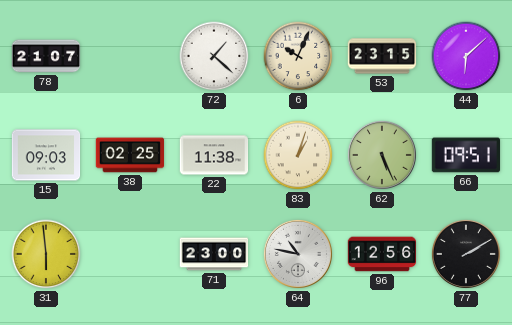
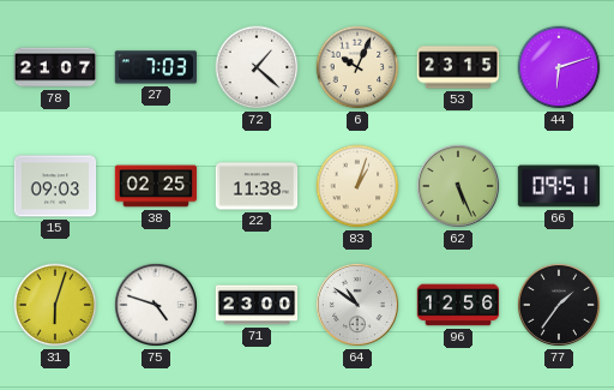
27: none -> 7:03 (155, 67)
44: 6:08 -> 6:12 (559, 67)
31: 5:59 -> 6:03 (55, 305)
75: none -> 4:48 (156, 305)
64: 10:47 -> 10:51 (357, 305)
77: 2:10 -> 1:36 (559, 305)
